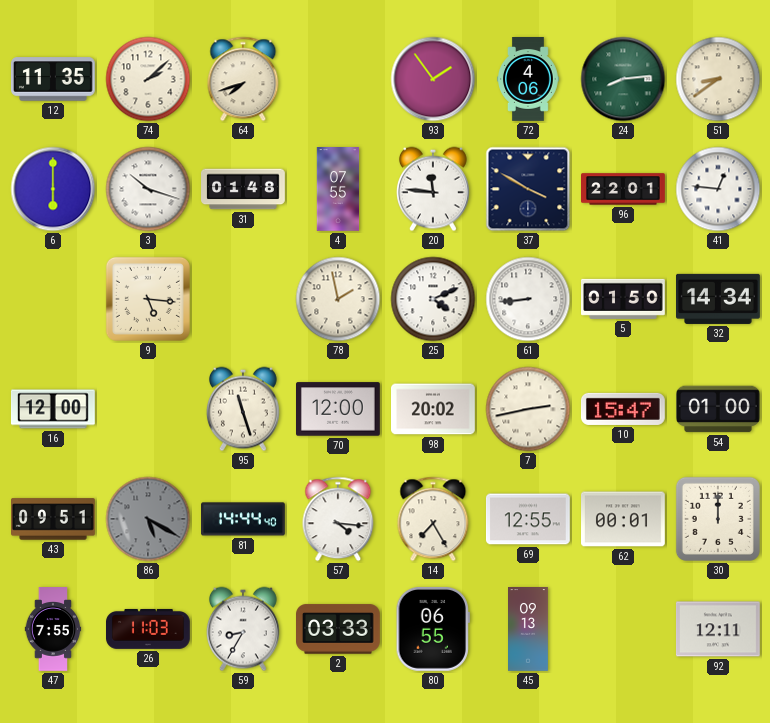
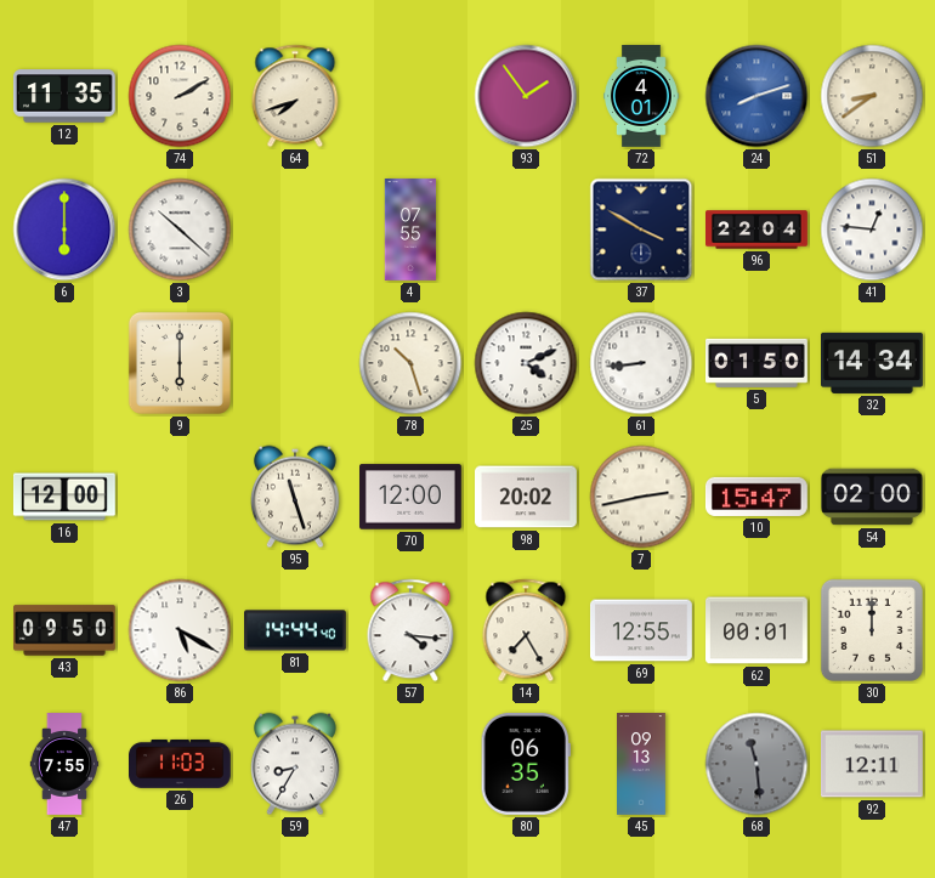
74: 2:08 -> 2:10 (180, 96)
72: 4:06 -> 4:01 (642, 97)
24: 8:14 -> 8:12 (756, 96)
24 dial: green -> blue (756, 96)
3: 10:18 -> 10:22 (180, 230)
31: 01:48 -> none (244, 189)
20: 11:46 -> none (433, 189)
96: 22:01 -> 22:04 (758, 230)
9: 5:16 -> 6:00 (180, 363)
78: 1:58 -> 10:27 (410, 363)
54: 01:00 -> 02:00 (873, 497)
43: 09:51 -> 09:50 (66, 630)
86 dial: grey -> white (180, 630)
2: 03:33 -> none (339, 629)
80: 06:55 -> 06:35 (526, 764)
68: none -> 11:29 (756, 764)
